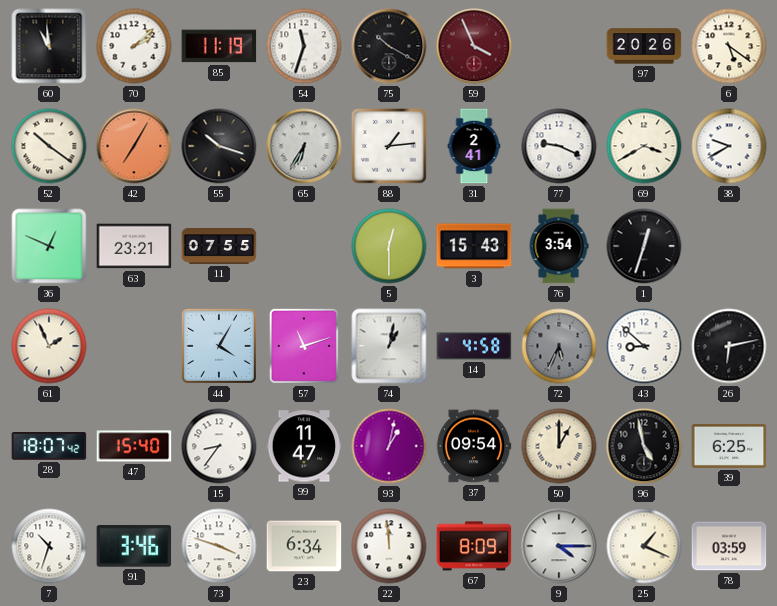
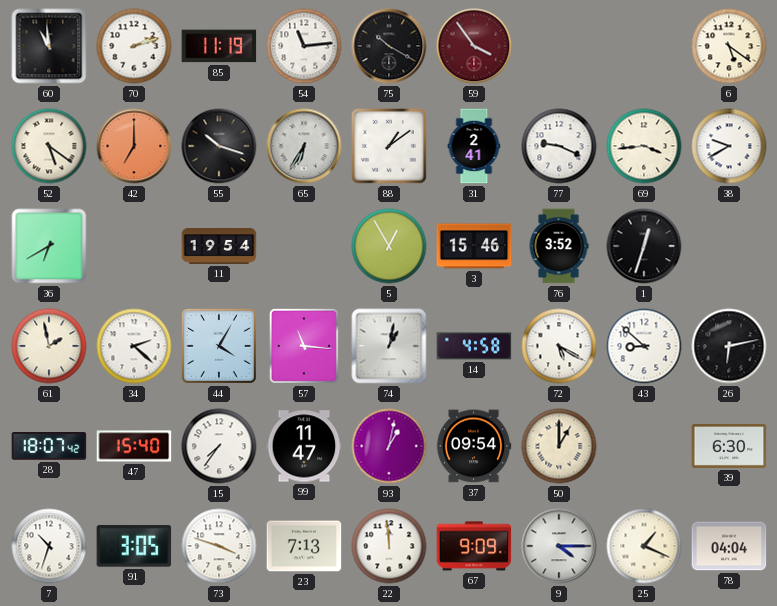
70: 2:08 -> 2:12 (134, 46)
54: 11:33 -> 11:14 (304, 46)
59: 3:56 -> 3:54 (474, 46)
97: 20:26 -> none (644, 46)
52: 10:21 -> 5:21 (49, 146)
42: 7:05 -> 7:00 (134, 146)
88: 1:14 -> 1:09 (390, 147)
69: 3:40 -> 3:44 (644, 146)
36: 12:49 -> 6:40 (49, 246)
63: 23:21 -> none (134, 246)
11: 07:55 -> 19:54 (219, 247)
5: 12:30 -> 12:55 (389, 246)
3: 15:43 -> 15:46 (474, 246)
76: 3:54 -> 3:52 (559, 246)
61: 1:56 -> 1:58 (49, 346)
34: none -> 2:22 (134, 346)
57: 11:12 -> 11:16 (304, 346)
72: 5:34 -> 5:20 (559, 346)
72 dial: grey -> white (559, 346)
15: 8:36 -> 7:36 (219, 446)
96: 4:58 -> none (644, 446)
39: 6:25 -> 6:30 (729, 446)
91: 3:46 -> 3:05 (134, 547)
23: 6:34 -> 7:13 (304, 546)
67: 8:09 -> 9:09 (474, 546)
78: 03:59 -> 04:04 (729, 546)
